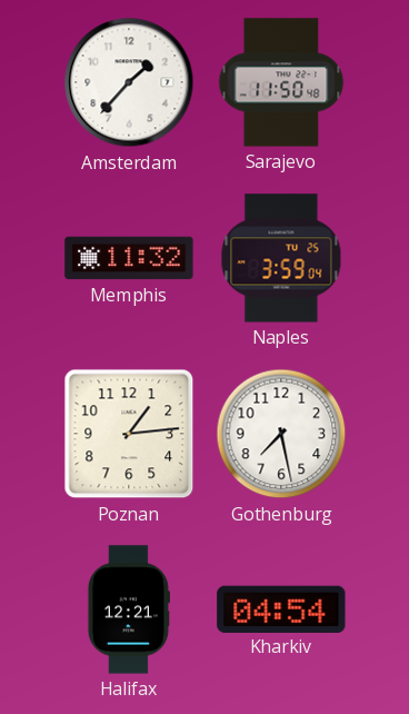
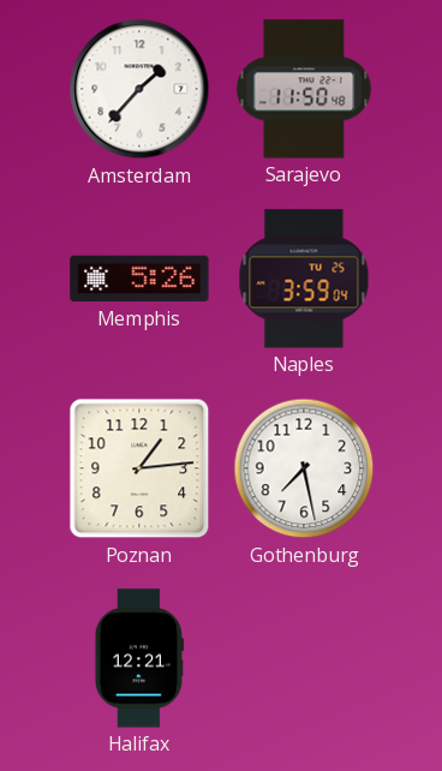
Memphis: 11:32 -> 5:26 (139, 279)
Kharkiv: 04:54 -> none (281, 608)
